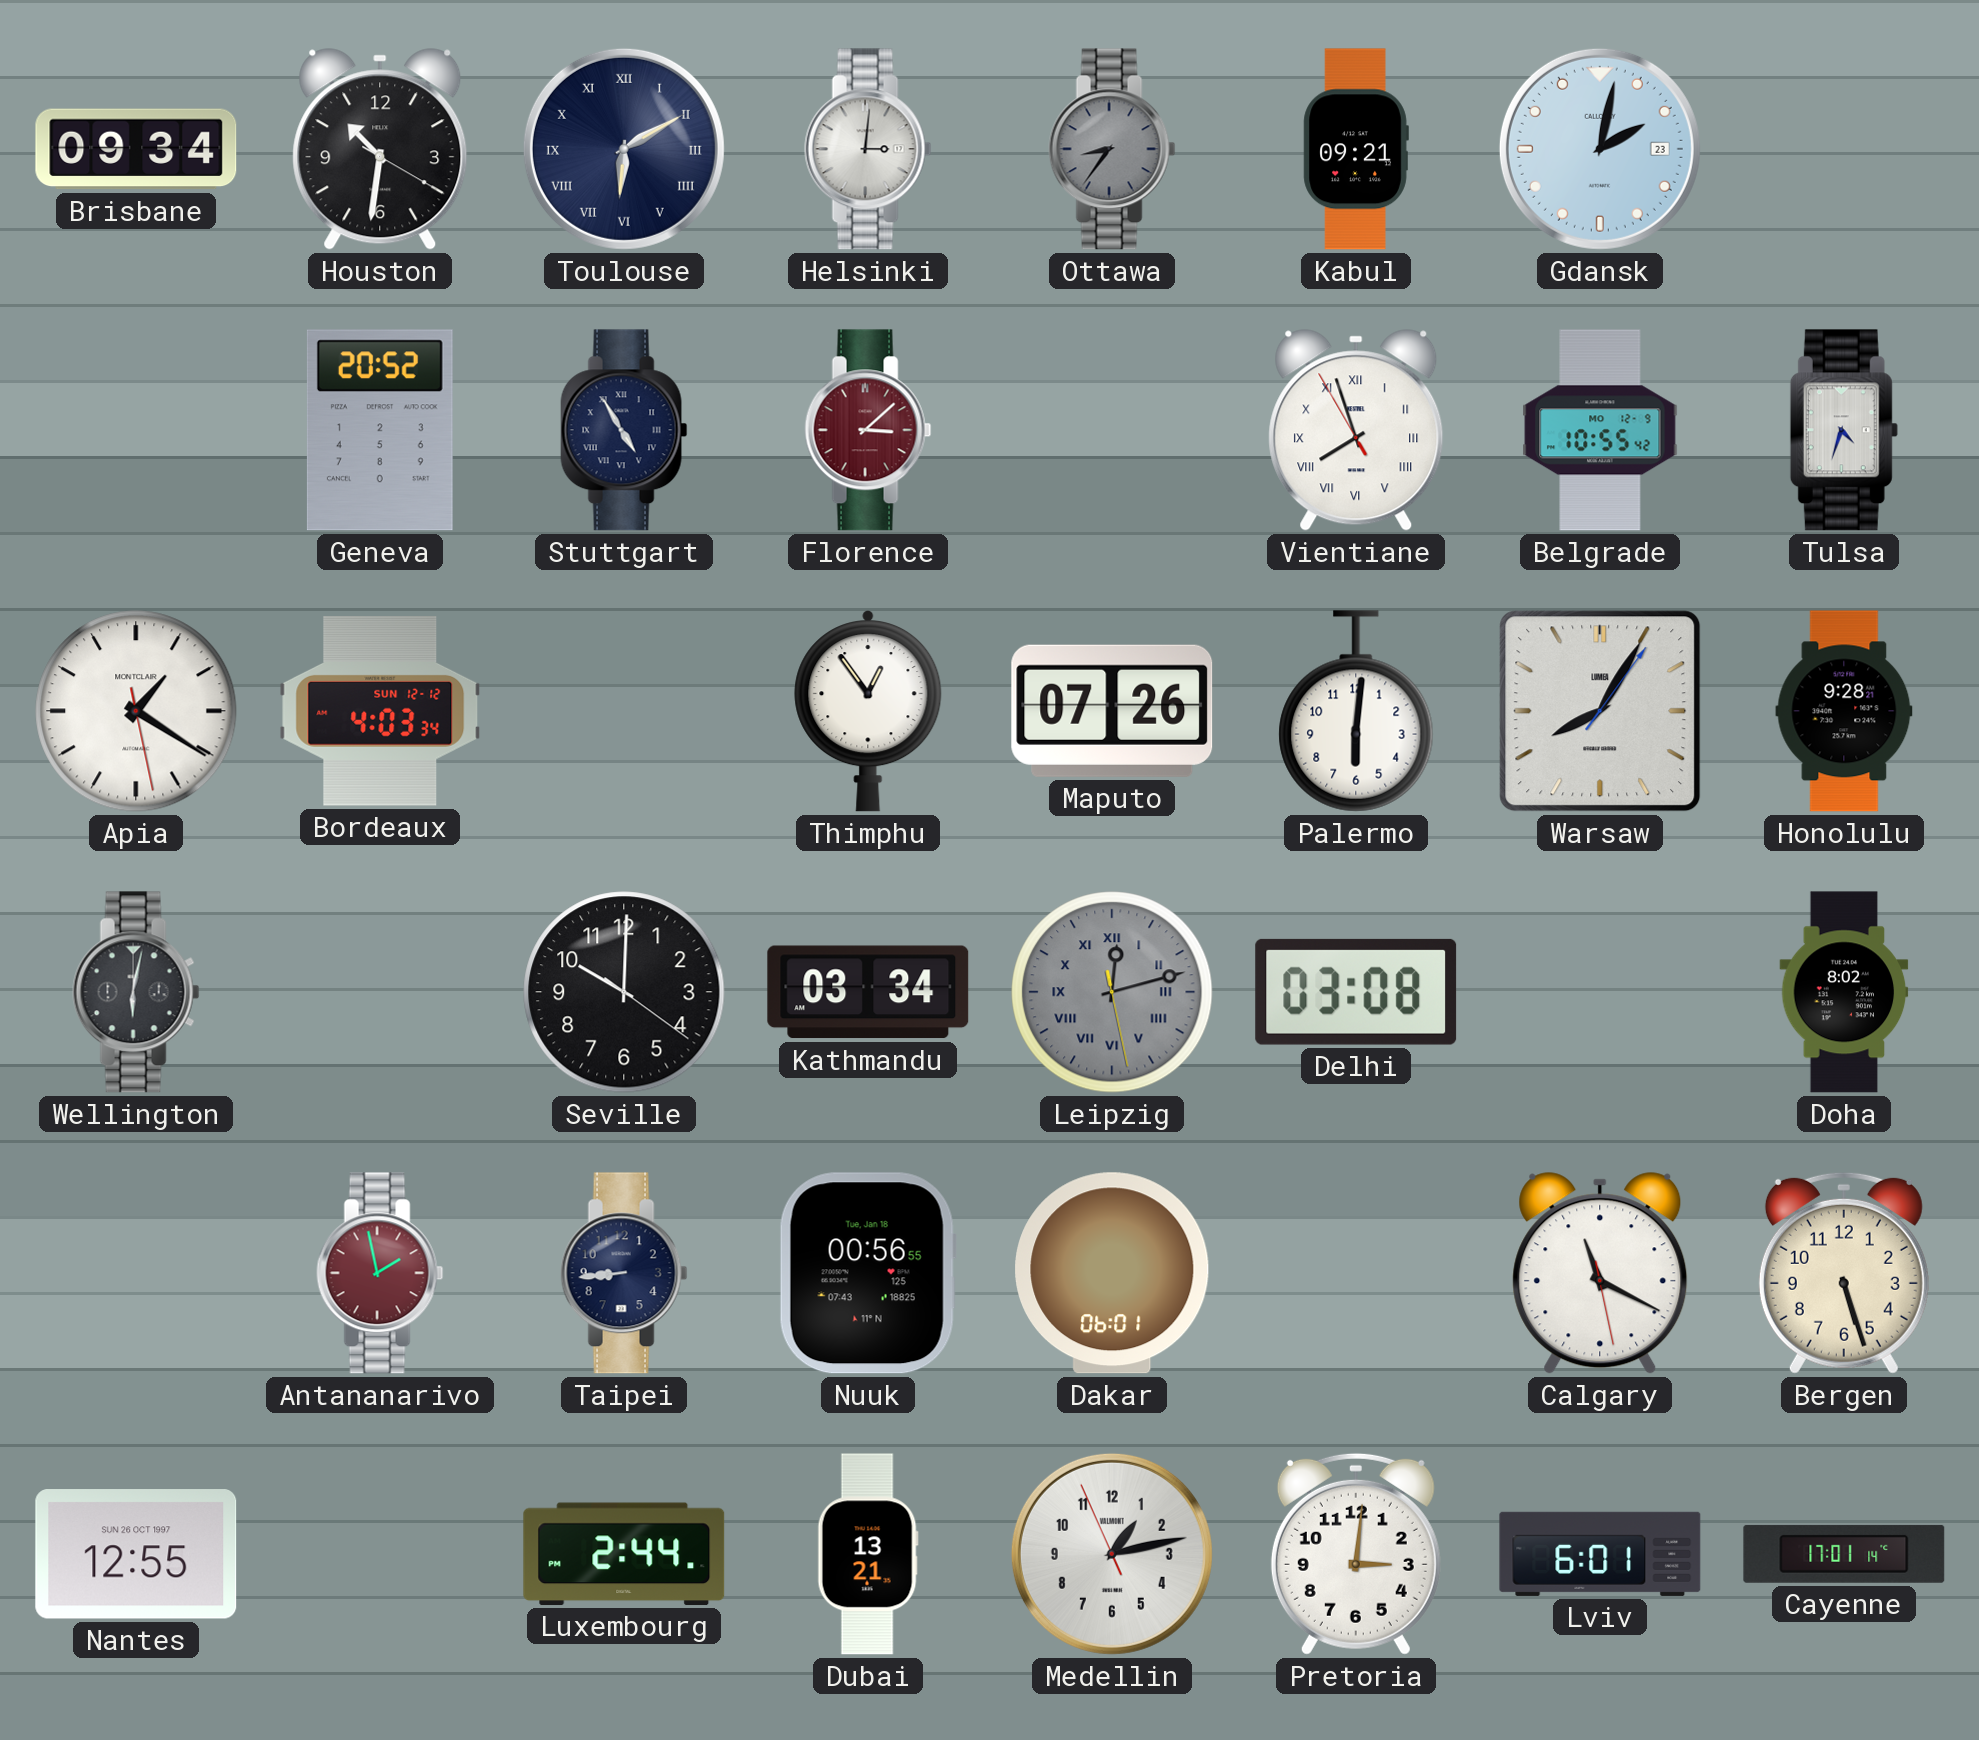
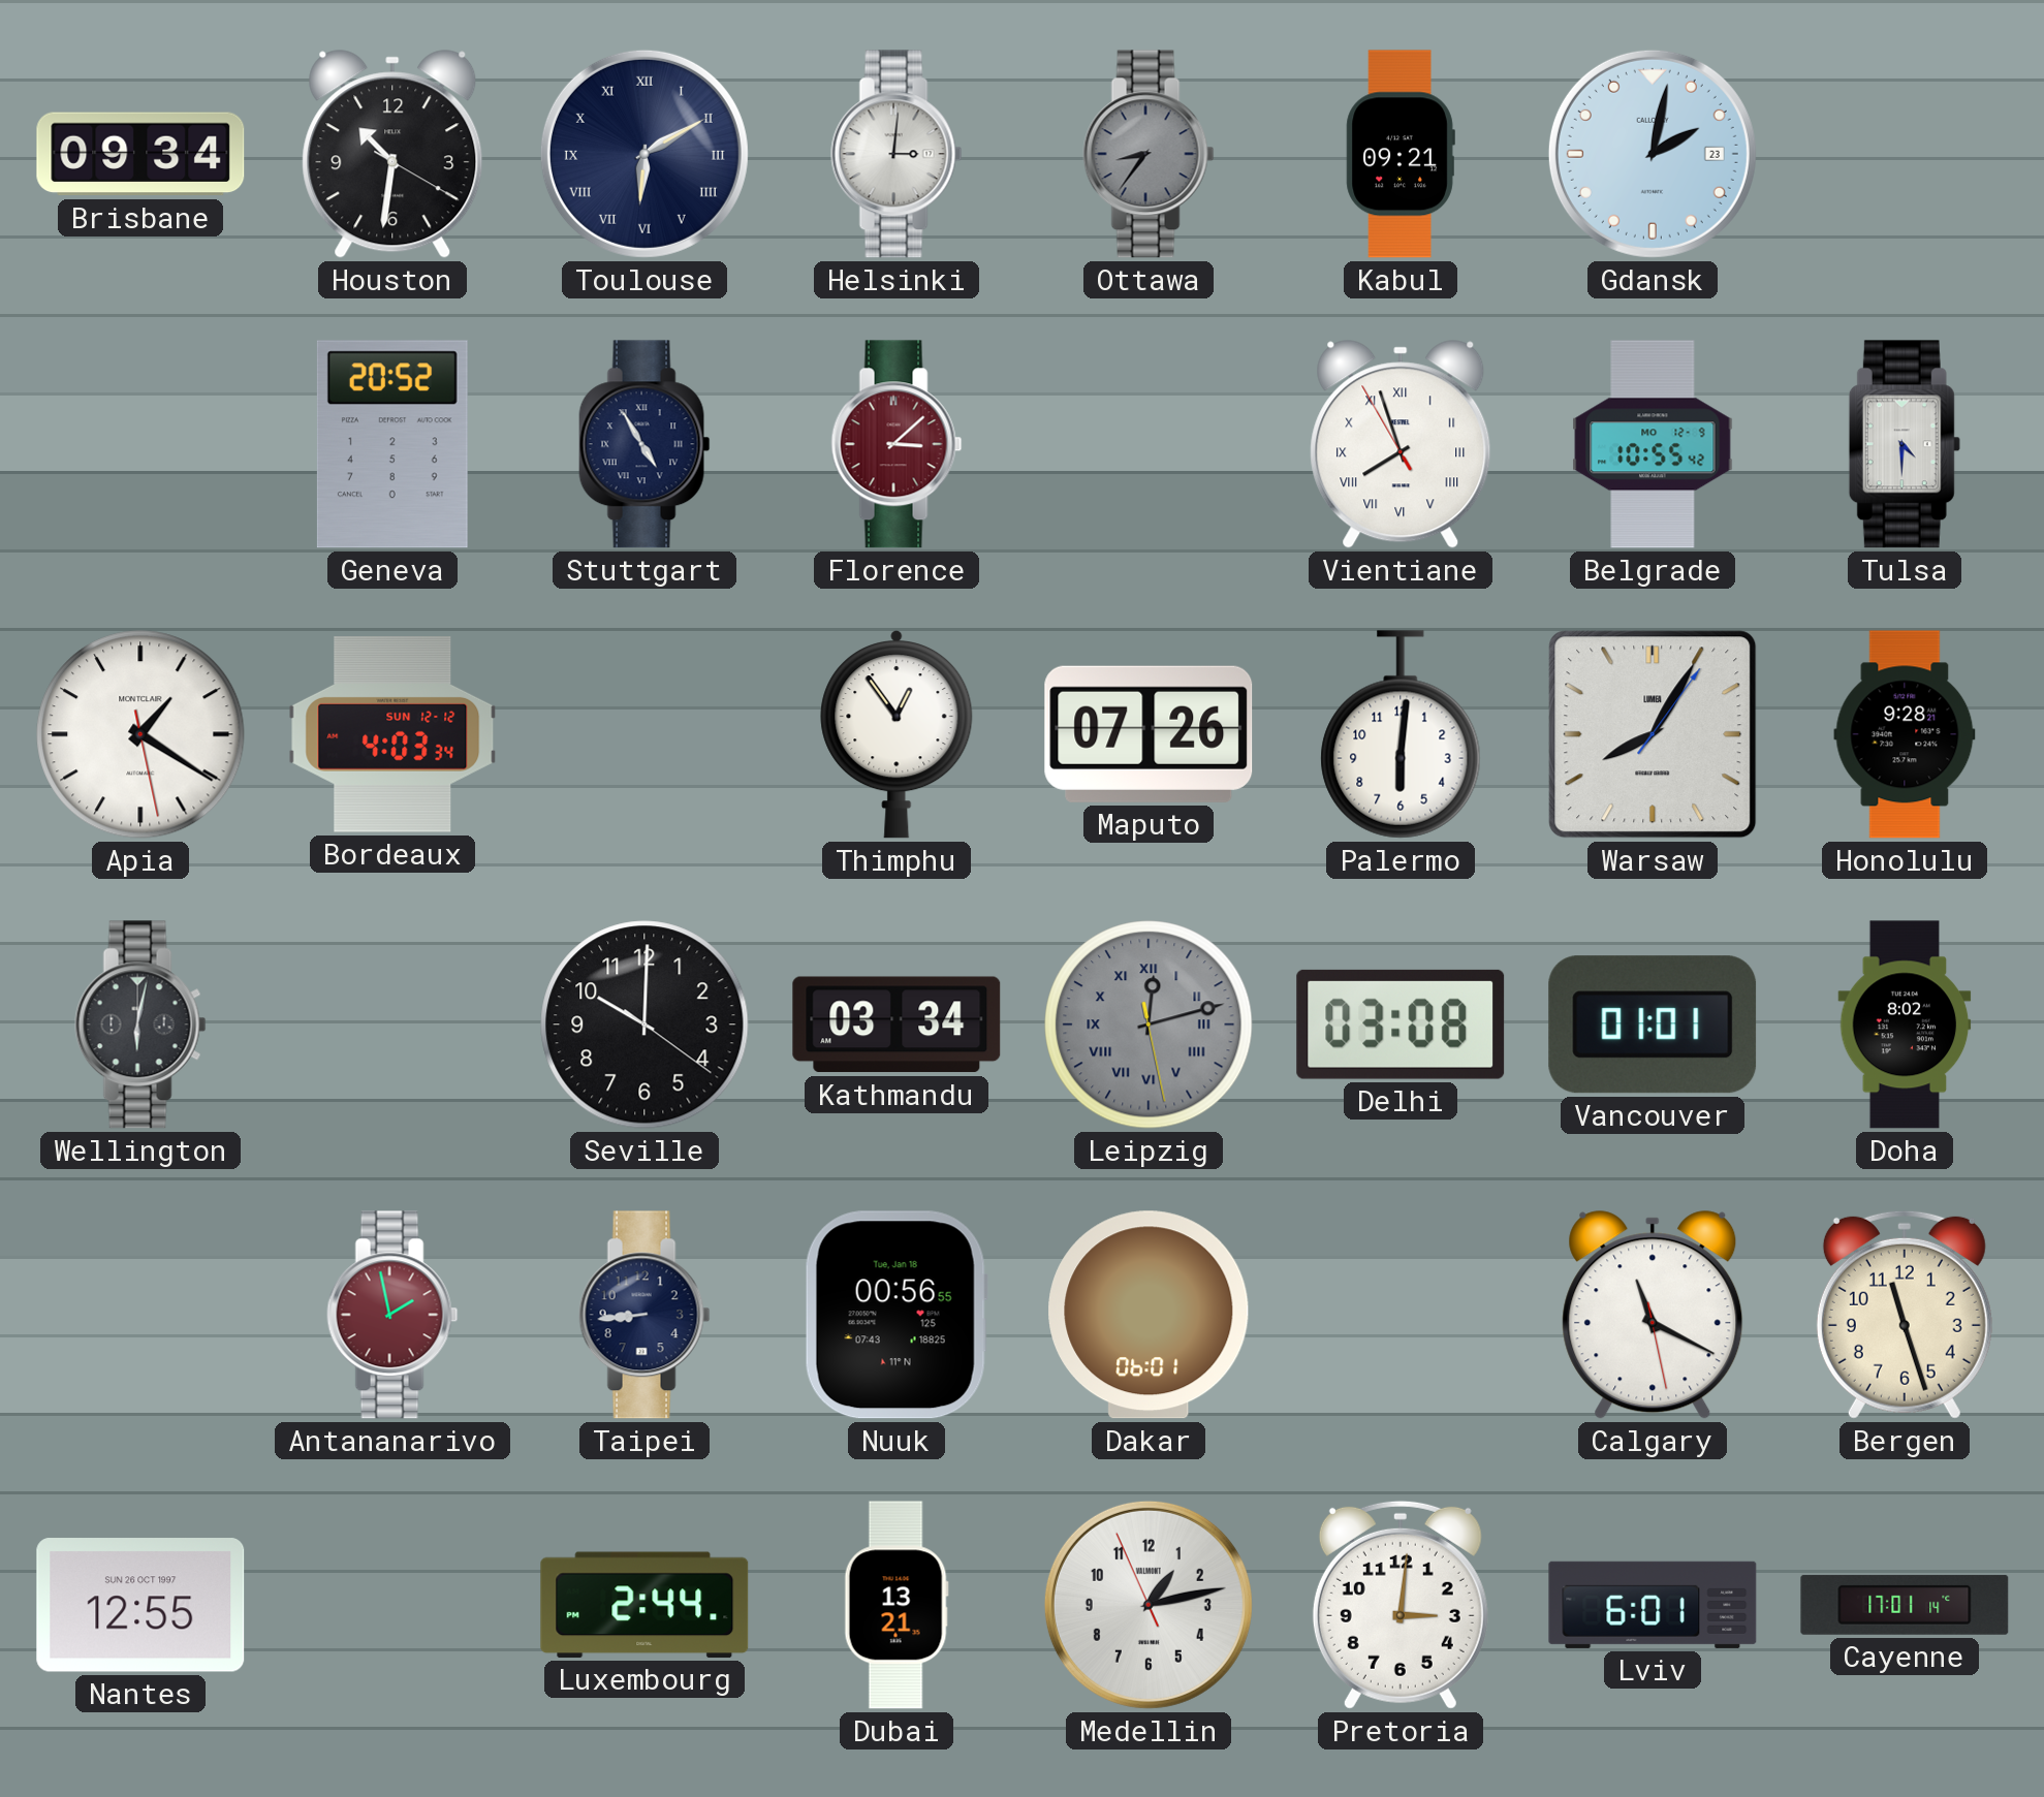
Tulsa: 4:33 -> 4:30 (1905, 444)
Vancouver: none -> 01:01 (1653, 1024)
Bergen: 5:27 -> 11:27 (1905, 1315)
